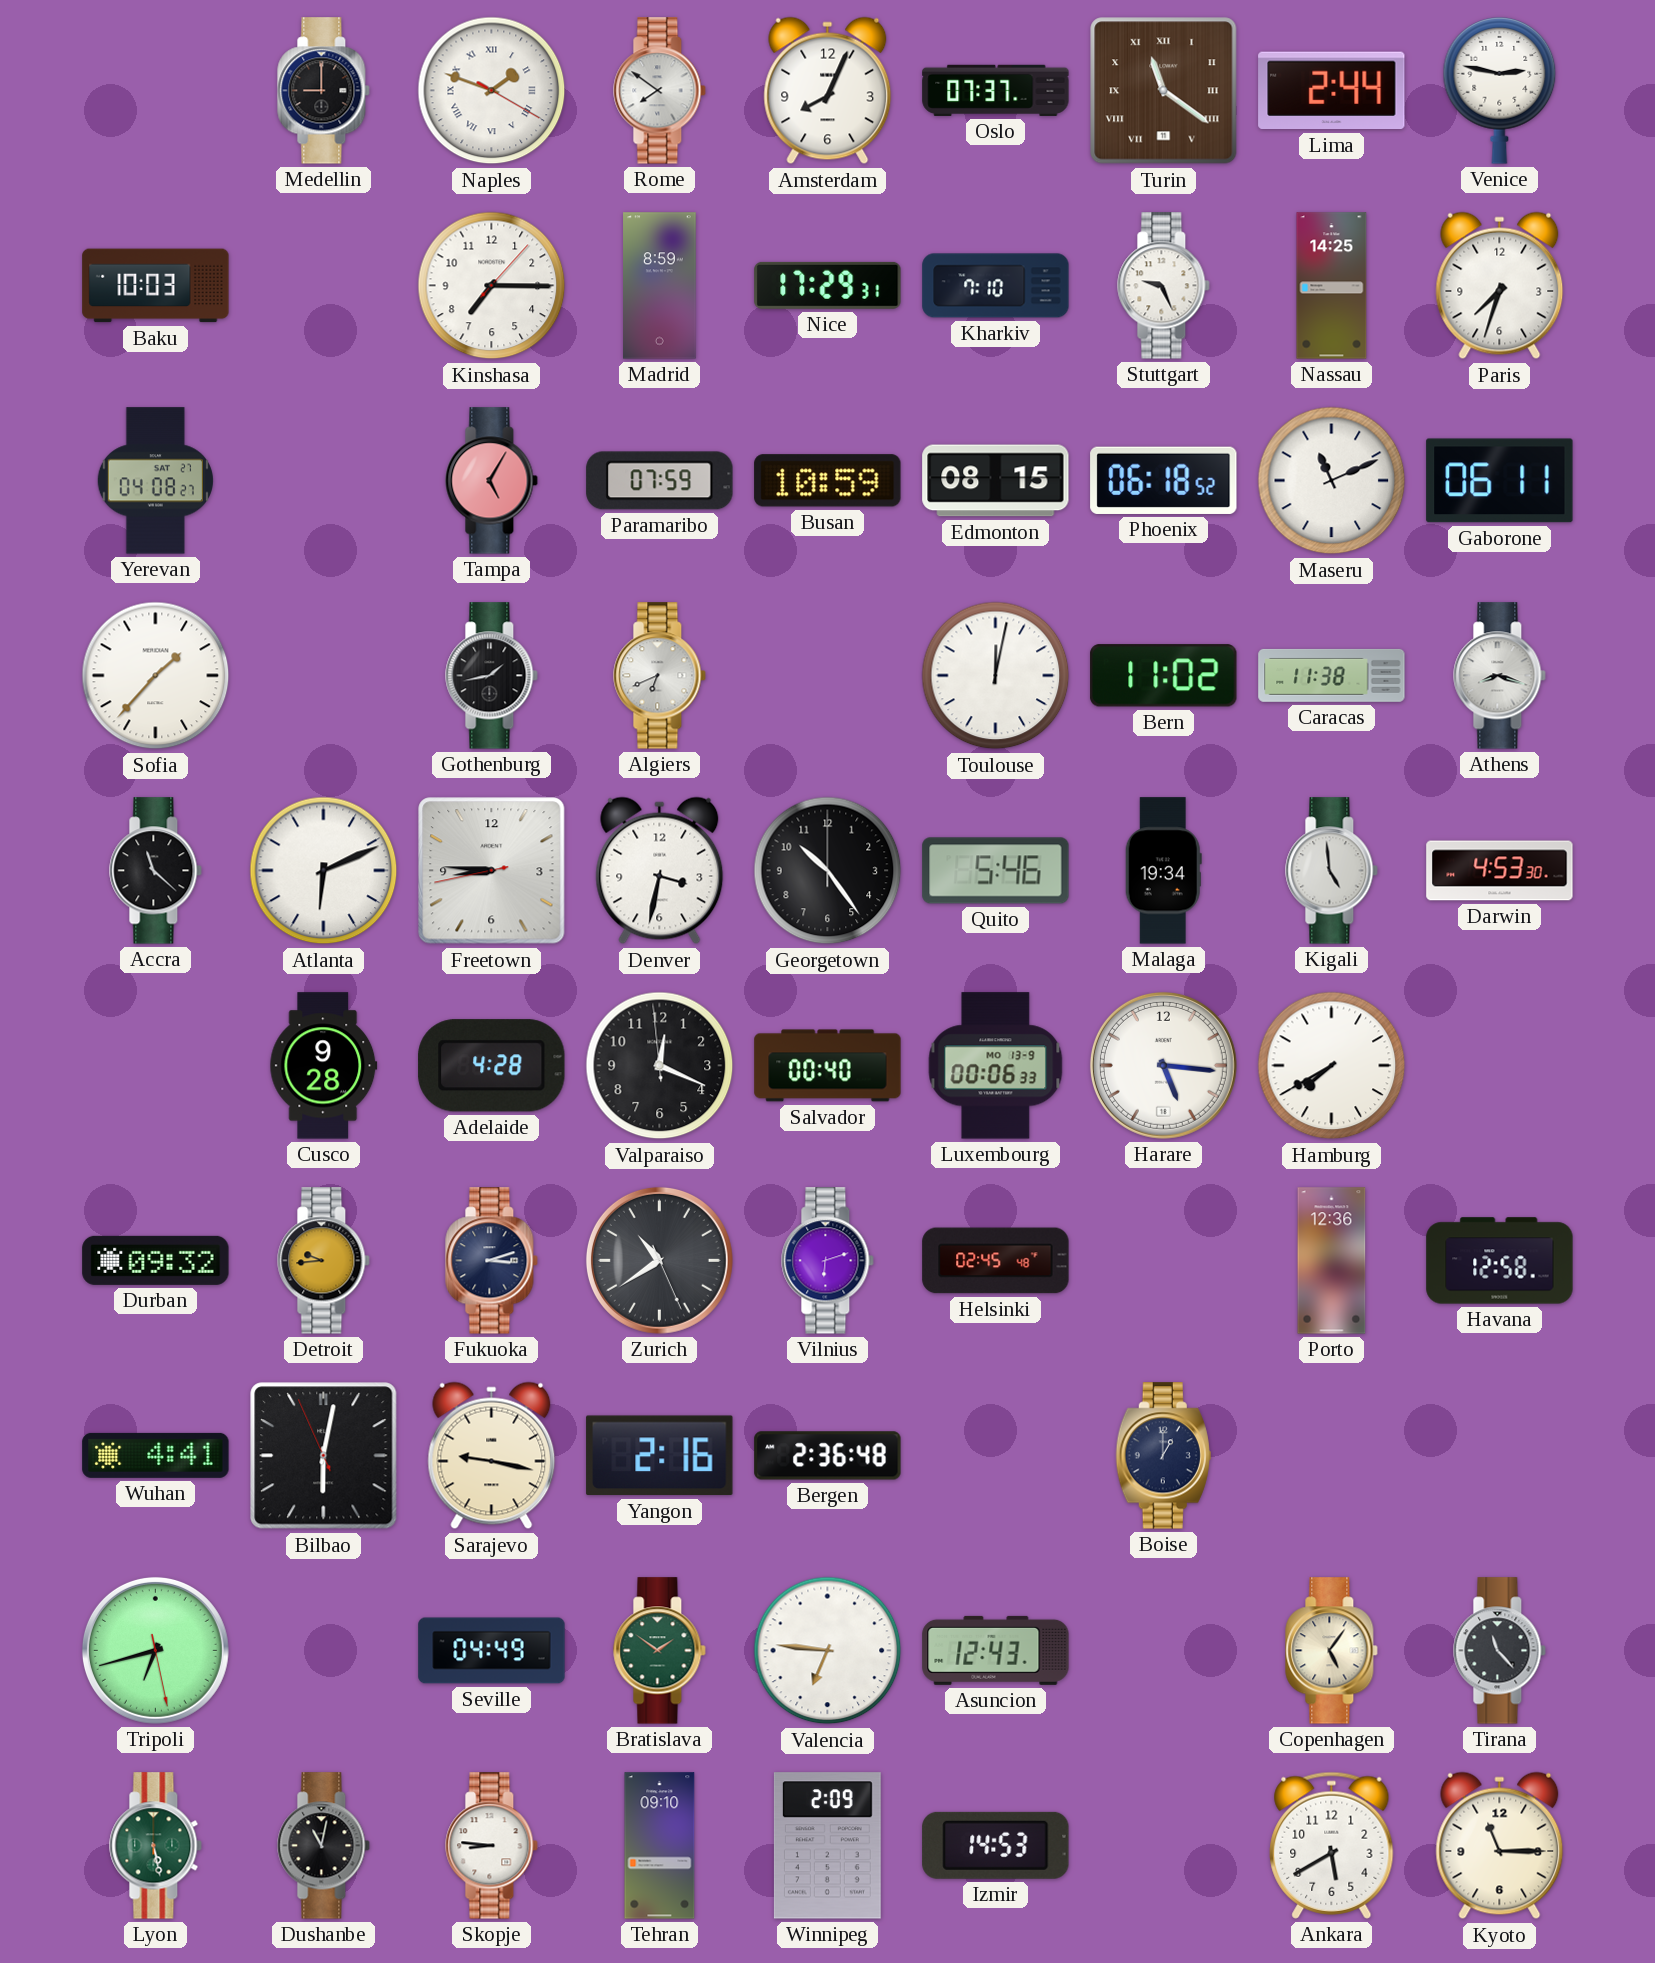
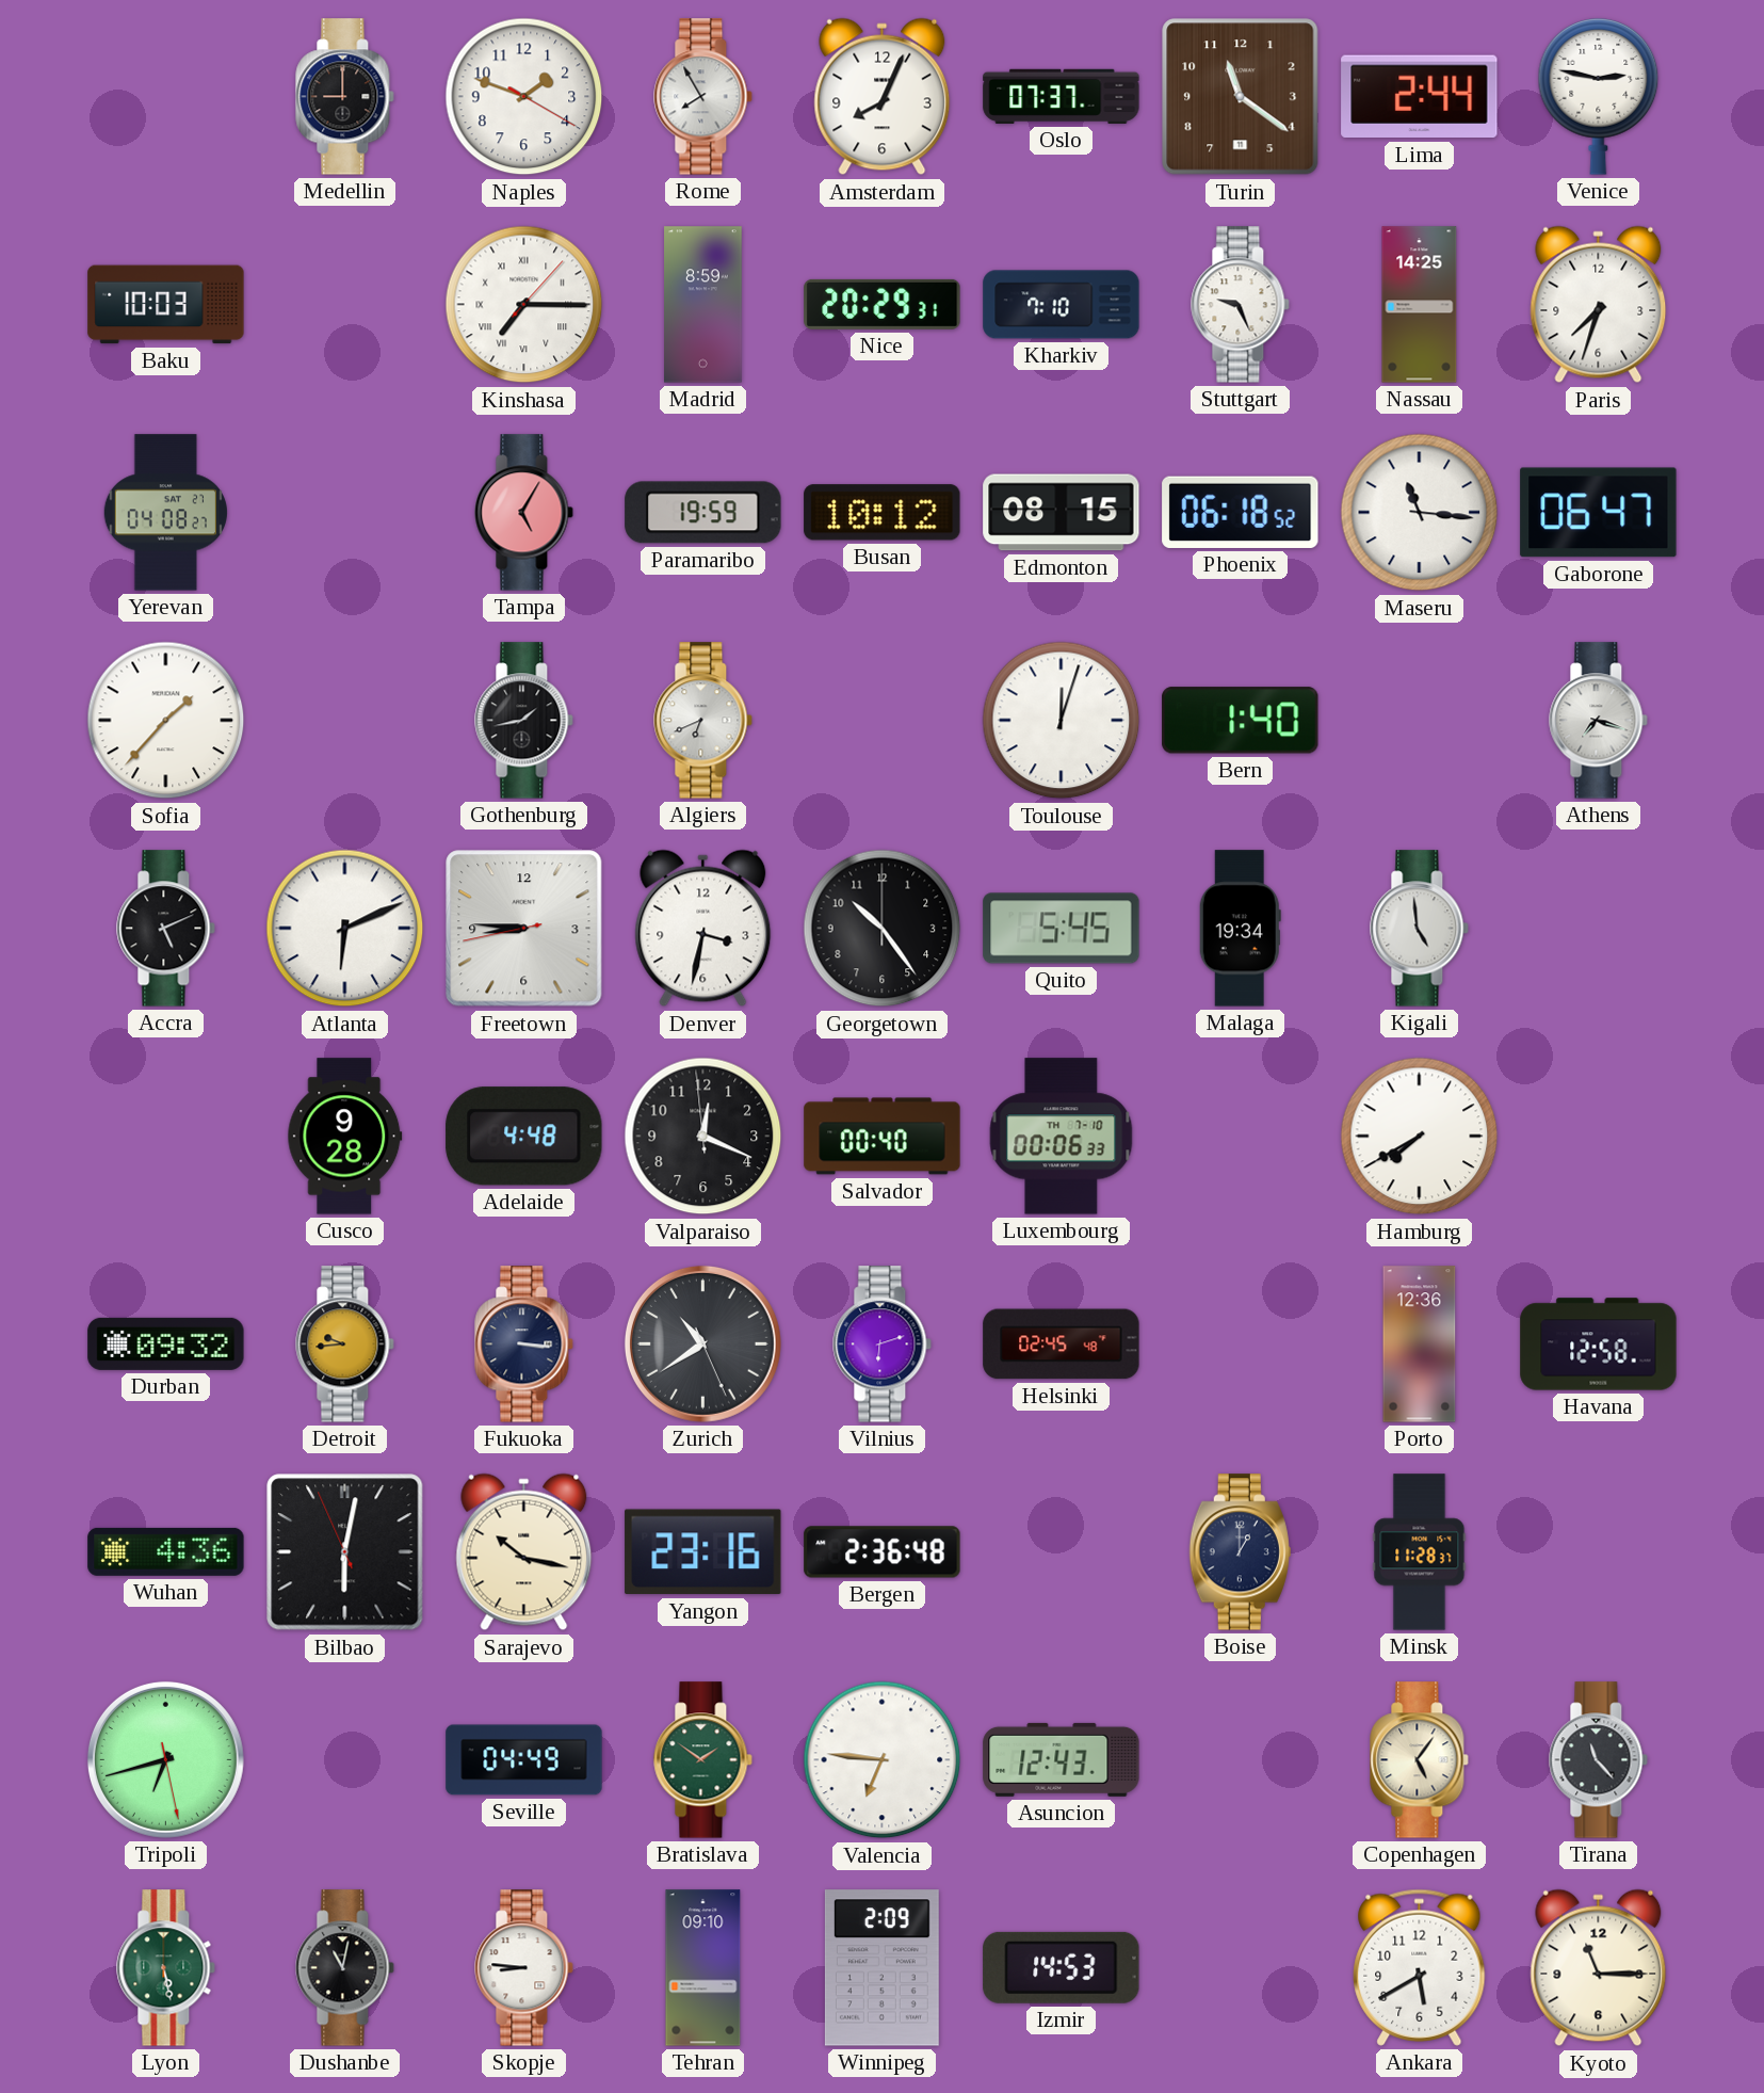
Naples numerals: Roman -> Arabic (524, 97)
Rome: 7:51 -> 7:55 (703, 97)
Turin numerals: Roman -> Arabic (1241, 97)
Kinshasa numerals: Arabic -> Roman (524, 305)
Nice: 17:29 -> 20:29 (883, 304)
Paramaribo: 07:59 -> 19:59 (703, 513)
Busan: 10:59 -> 10:12 (883, 513)
Maseru: 11:11 -> 11:16 (1420, 513)
Gaborone: 06:11 -> 06:47 (1599, 513)
Toulouse: 12:02 -> 12:03 (1062, 721)
Bern: 11:02 -> 1:40 (1241, 721)
Caracas: 11:38 -> none (1332, 675)
Athens: 8:18 -> 7:18 (1599, 721)
Accra: 11:22 -> 5:11 (166, 929)
Quito: 5:46 -> 5:45 (1062, 929)
Darwin: 4:53 -> none (1500, 871)
Adelaide: 4:28 -> 4:48 (524, 1137)
Luxembourg date: MO 13-9 -> TH 7-10 (1062, 1137)
Harare: 5:16 -> none (1163, 1065)
Fukuoka: 3:12 -> 3:16 (524, 1345)
Wuhan: 4:41 -> 4:36 (166, 1551)
Sarajevo: 9:17 -> 10:17 (524, 1552)
Yangon: 2:16 -> 23:16 (703, 1552)
Minsk: none -> 11:28 (1420, 1552)
